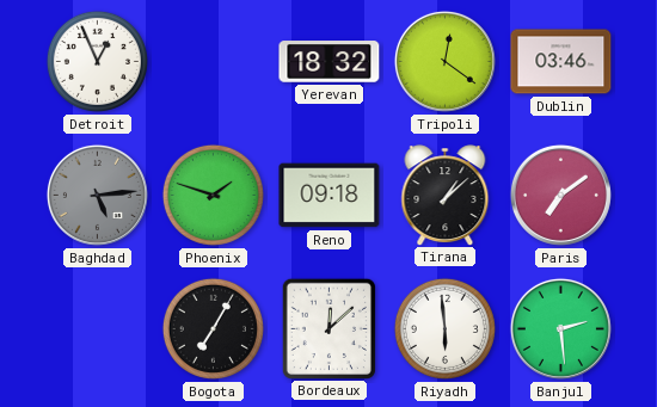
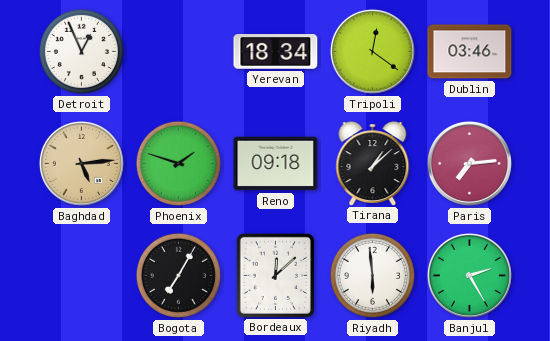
Yerevan: 18:32 -> 18:34 (276, 52)
Baghdad dial: grey -> champagne (81, 163)
Paris: 7:09 -> 7:14 (469, 163)
Banjul: 2:29 -> 2:25 (469, 275)
